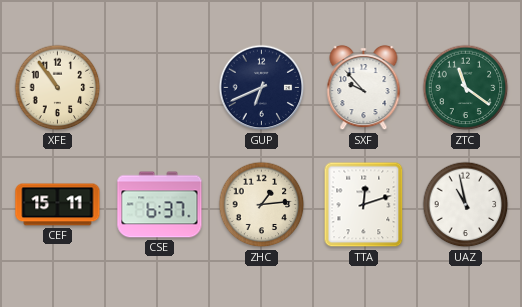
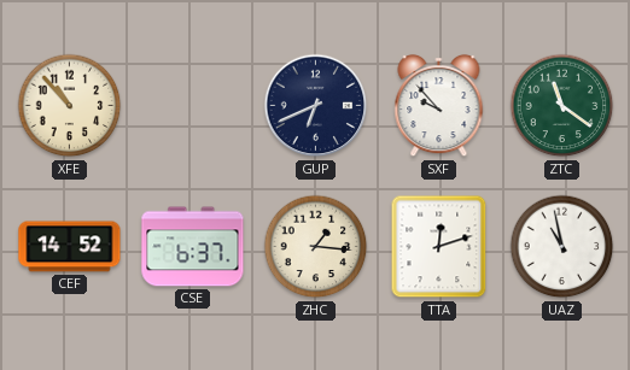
XFE: 10:54 -> 10:53 (70, 106)
CEF: 15:11 -> 14:52 (70, 247)
ZHC: 1:14 -> 1:16 (316, 247)
